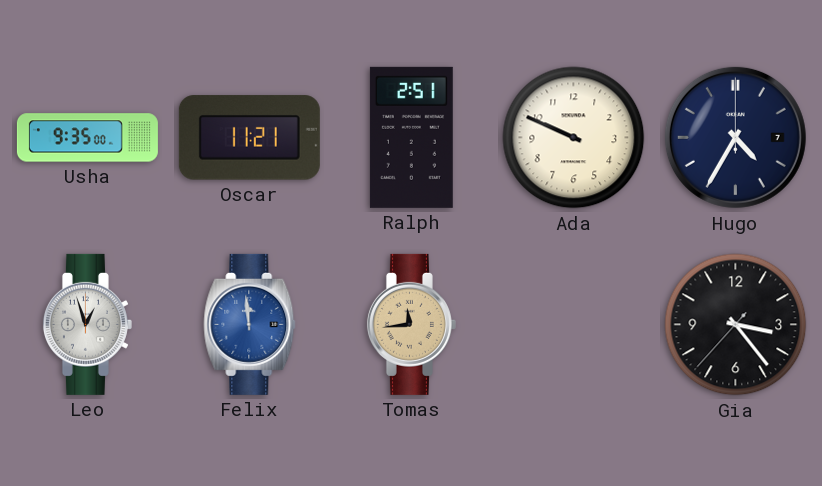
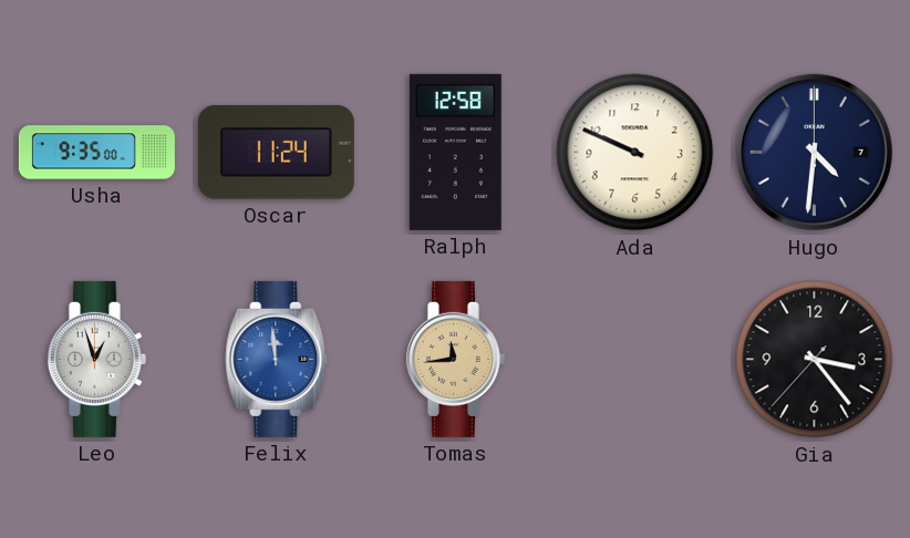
Oscar: 11:21 -> 11:24 (276, 153)
Ralph: 2:51 -> 12:58 (455, 152)
Hugo: 4:35 -> 4:31 (814, 152)
